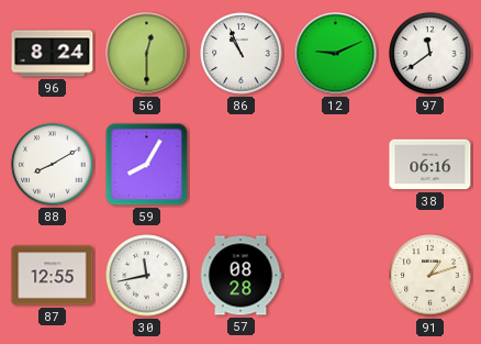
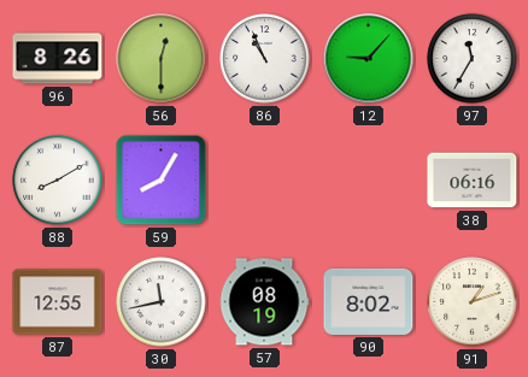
96: 8:24 -> 8:26 (58, 59)
12: 9:11 -> 9:07 (369, 59)
97: 11:39 -> 11:35 (473, 59)
57: 08:28 -> 08:19 (264, 302)
90: none -> 8:02 (369, 301)
